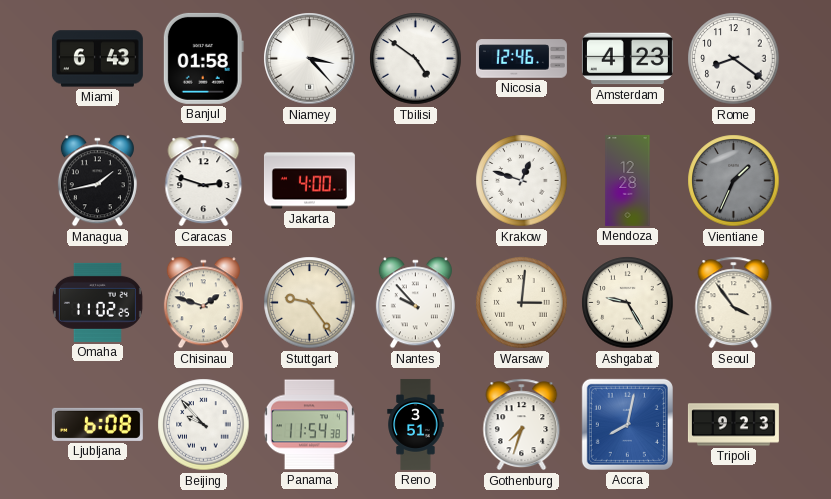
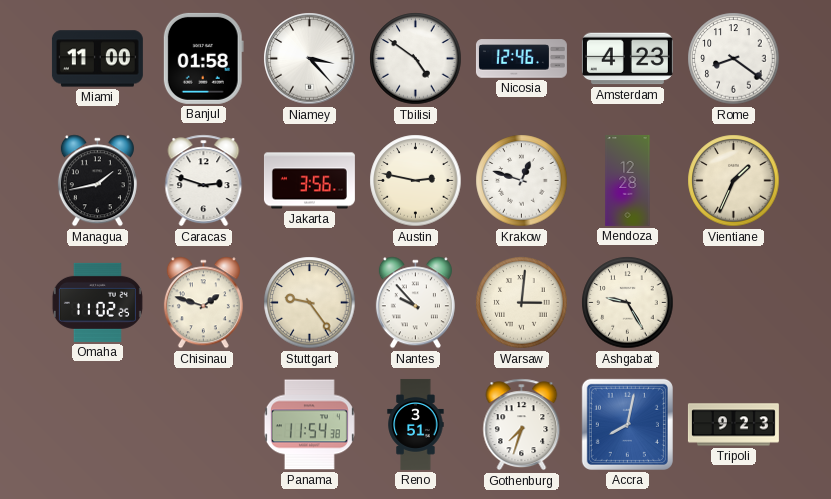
Miami: 6:43 -> 11:00 (97, 59)
Jakarta: 4:00 -> 3:56 (309, 181)
Austin: none -> 2:47 (416, 181)
Vientiane dial: grey -> cream (734, 181)
Seoul: 3:54 -> none (734, 303)
Ljubljana: 6:08 -> none (97, 424)
Beijing: 9:53 -> none (204, 425)
